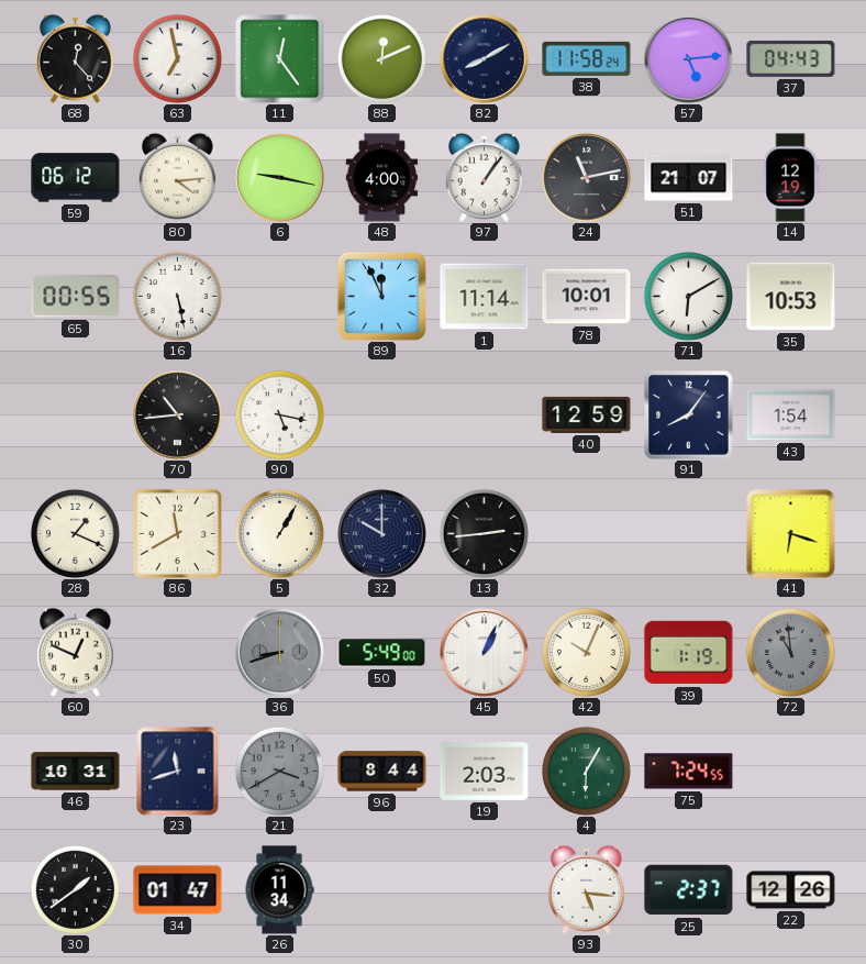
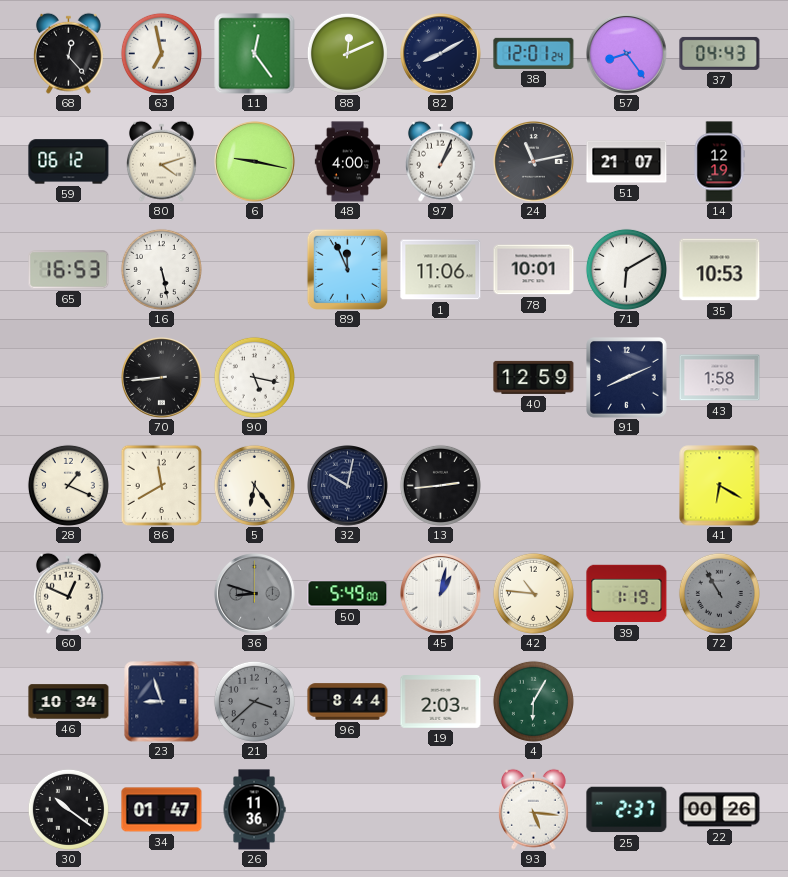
38: 11:58 -> 12:01 (534, 53)
57: 5:14 -> 8:24 (627, 54)
80: 4:14 -> 4:12 (161, 161)
97: 1:06 -> 1:04 (440, 161)
65: 00:55 -> 16:53 (69, 270)
1: 11:14 -> 11:06 (441, 270)
70: 10:44 -> 8:44 (162, 378)
91: 8:06 -> 8:11 (627, 378)
43: 1:54 -> 1:58 (720, 378)
5: 1:05 -> 6:24 (254, 485)
32: 10:00 -> 10:02 (348, 486)
41: 6:18 -> 6:20 (720, 486)
36: 8:42 -> 8:48 (255, 594)
45: 1:04 -> 1:02 (441, 594)
42: 10:04 -> 10:46 (533, 593)
72: 10:59 -> 10:55 (719, 593)
46: 10:31 -> 10:34 (69, 702)
23: 11:42 -> 8:57 (162, 702)
21: 3:40 -> 3:38 (254, 701)
75: 7:24 -> none (689, 772)
30: 1:39 -> 10:21 (68, 809)
26: 11:34 -> 11:36 (254, 810)
22: 12:26 -> 00:26 (720, 810)
